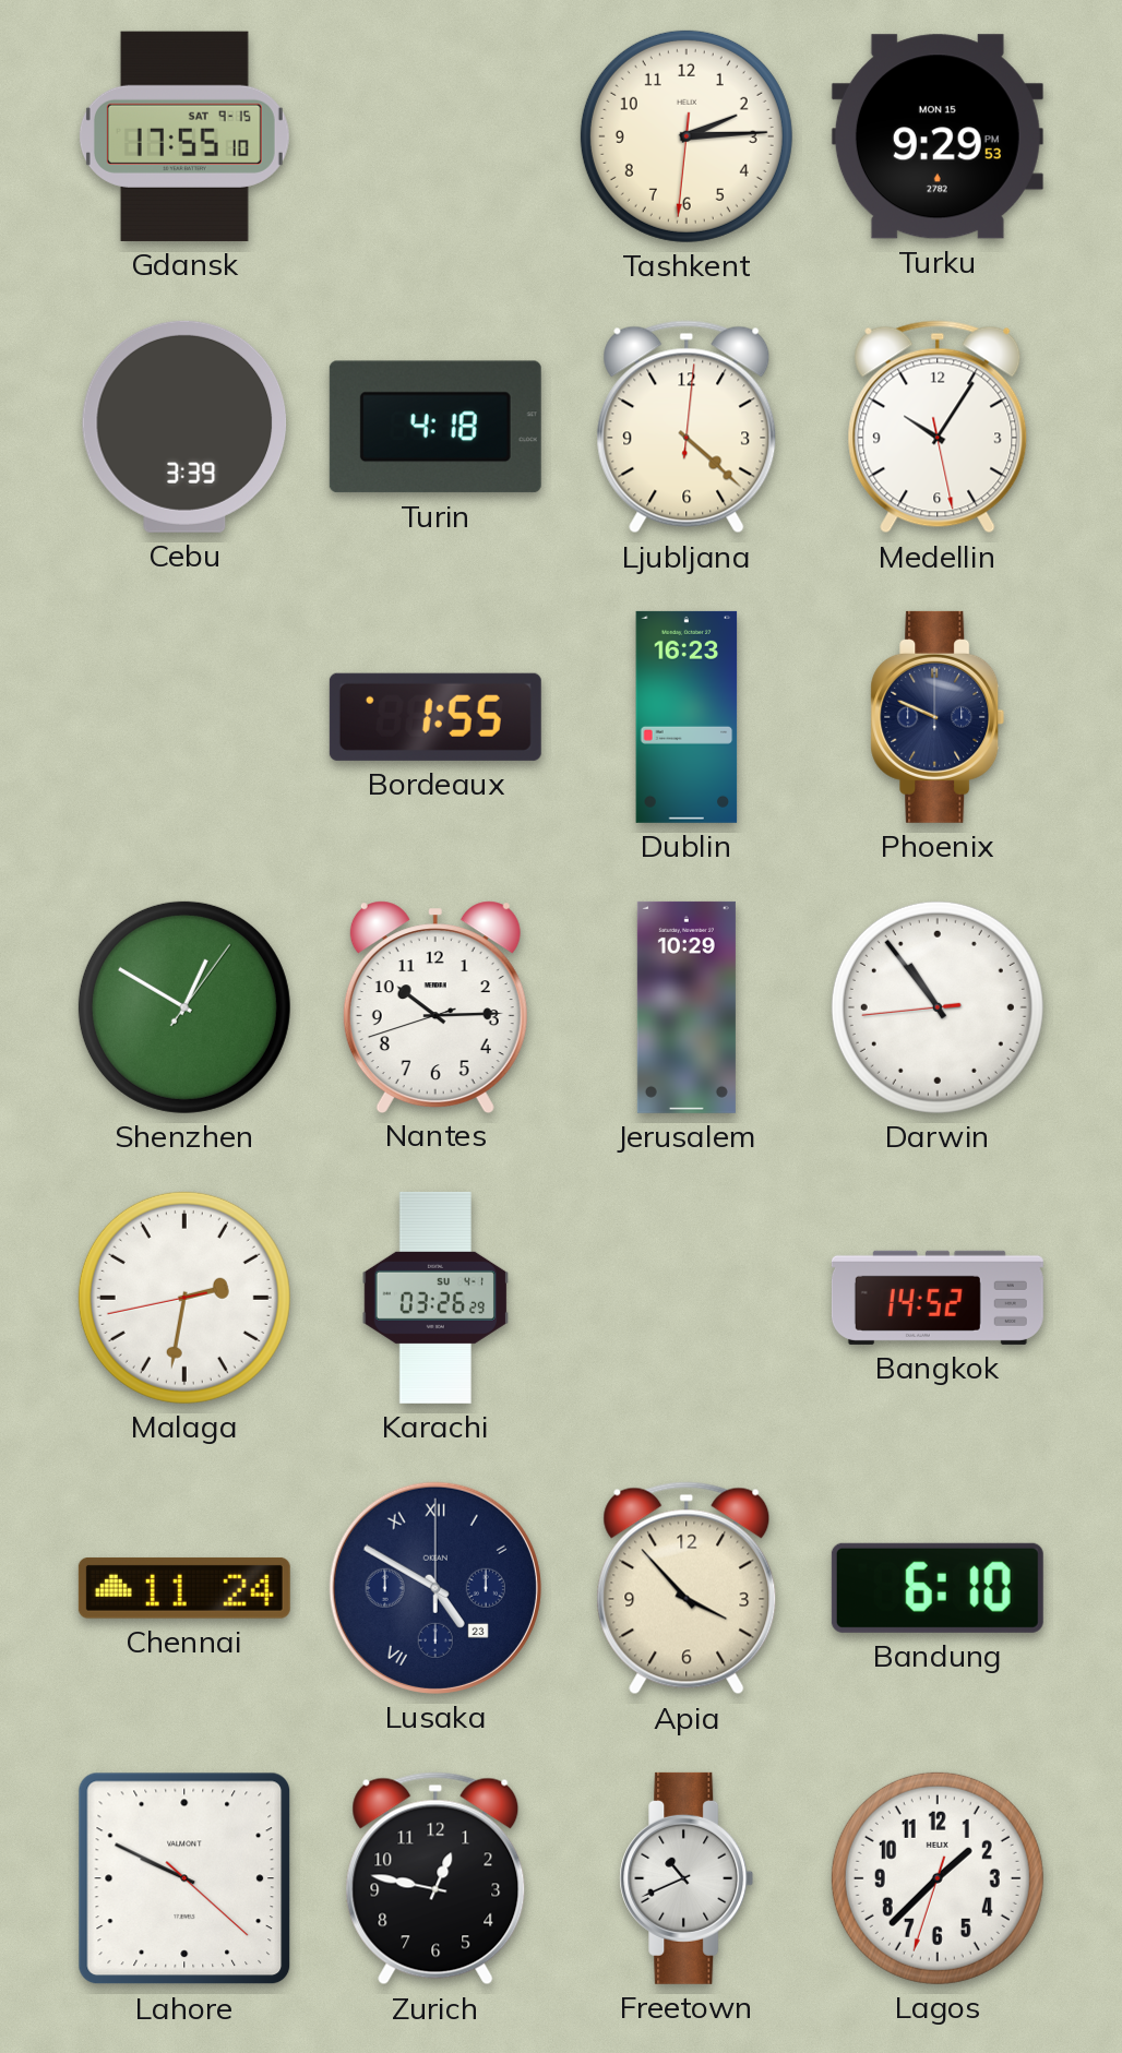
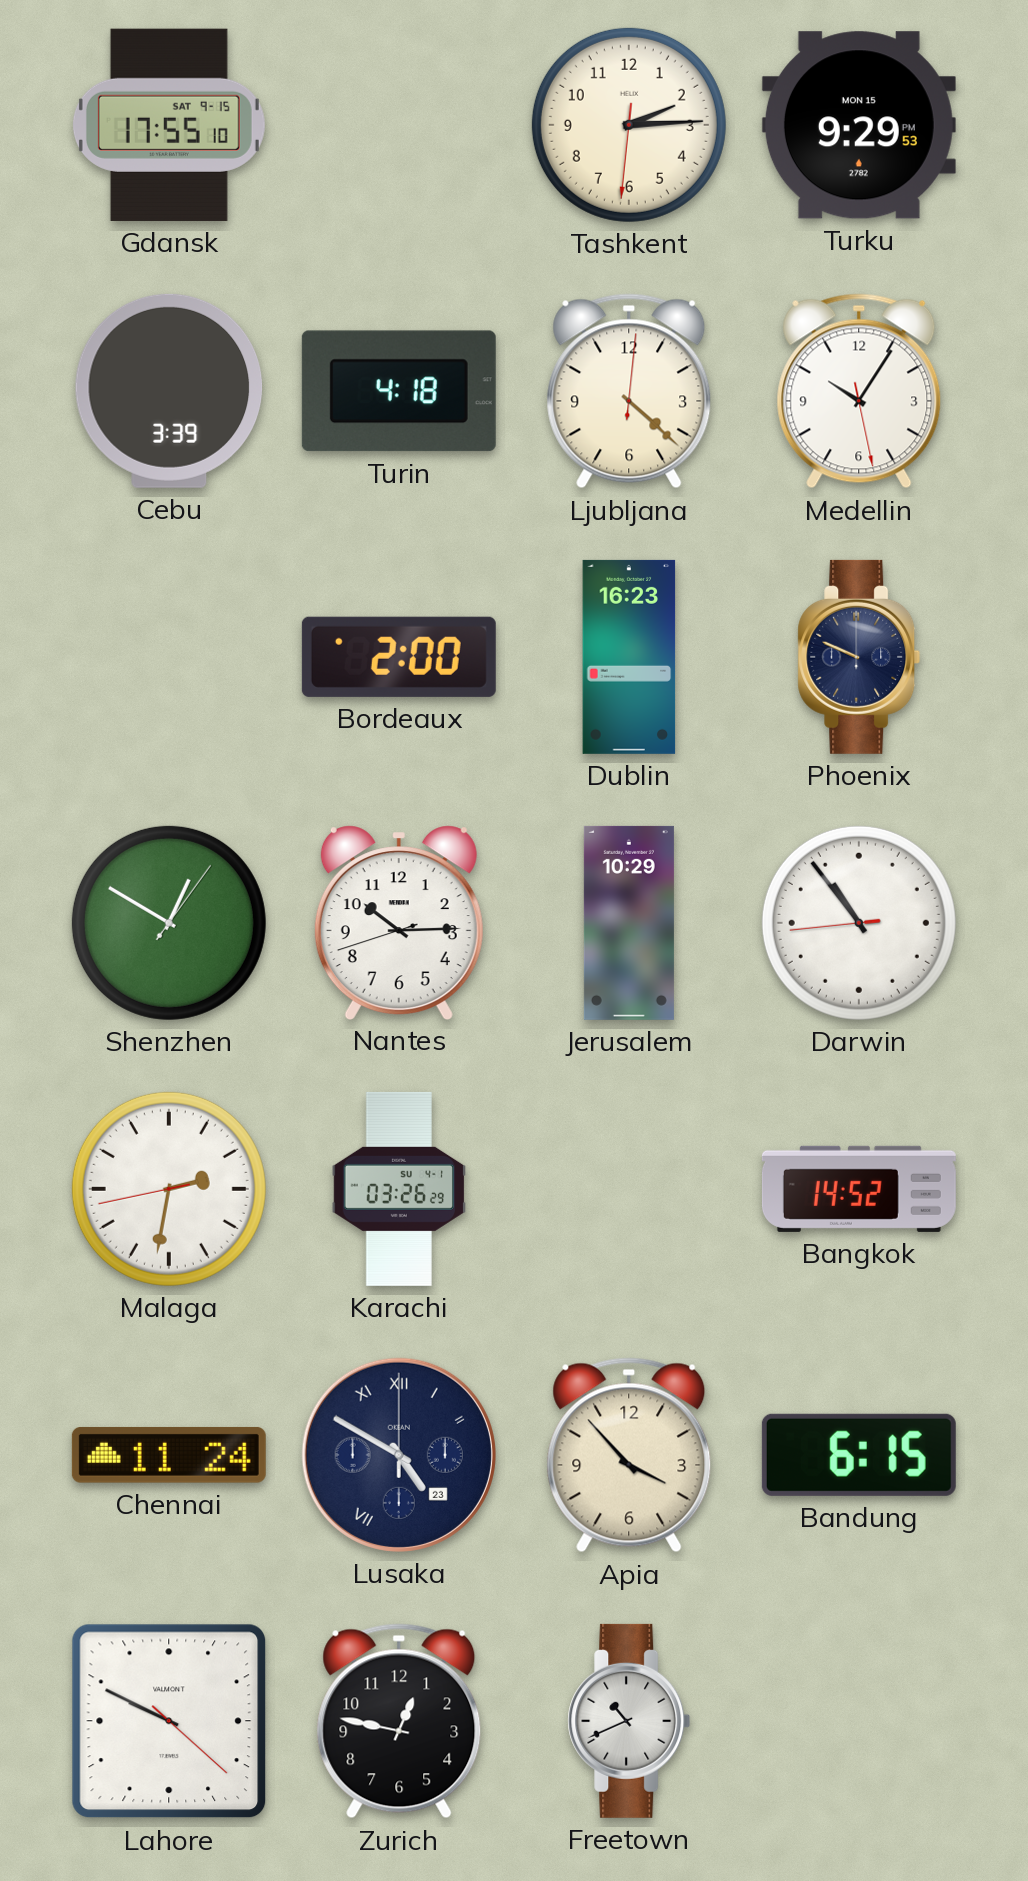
Bordeaux: 1:55 -> 2:00 (399, 657)
Bandung: 6:10 -> 6:15 (859, 1455)
Lagos: 1:37 -> none (938, 1878)
